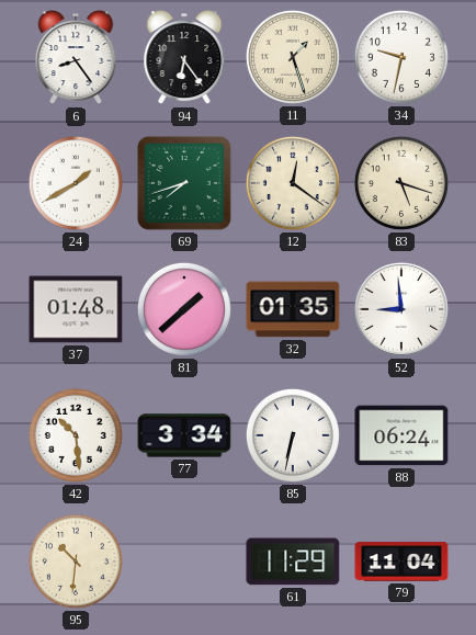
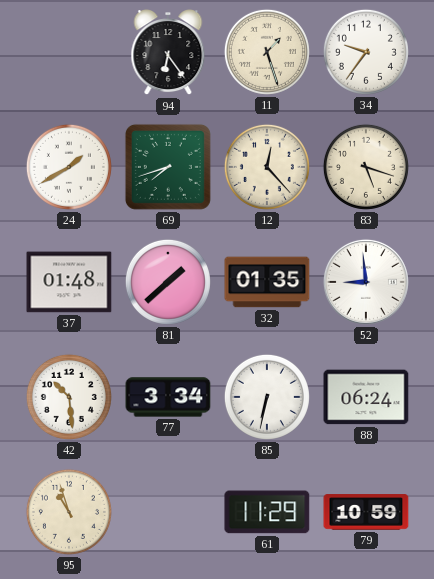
6: 8:24 -> none (76, 58)
34: 9:32 -> 9:36 (366, 52)
12: 12:21 -> 12:23 (267, 167)
95: 10:31 -> 10:57 (69, 512)
79: 11:04 -> 10:59 (366, 512)
